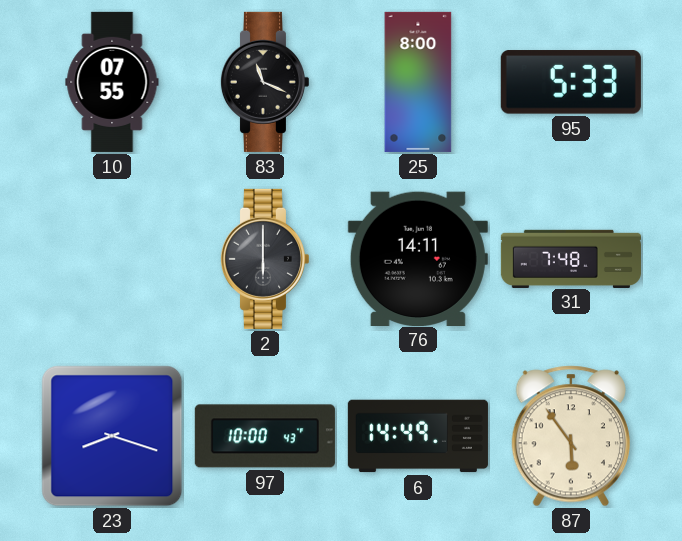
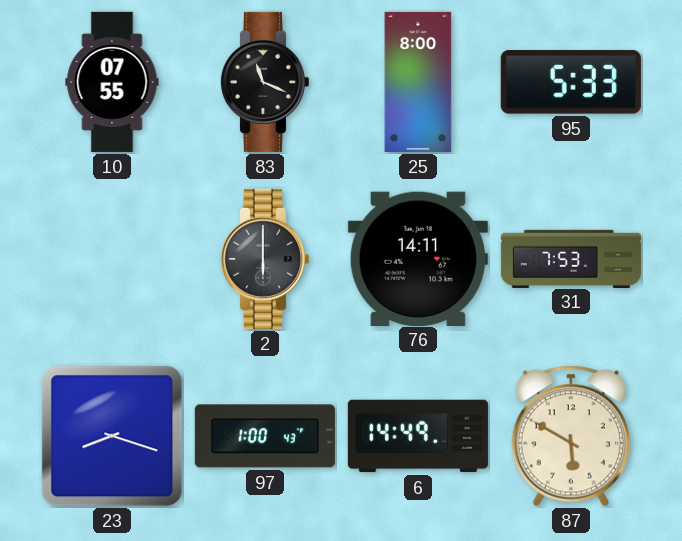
31: 7:48 -> 7:53 (571, 258)
97: 10:00 -> 1:00 (265, 436)
87: 5:54 -> 5:50 (571, 436)
